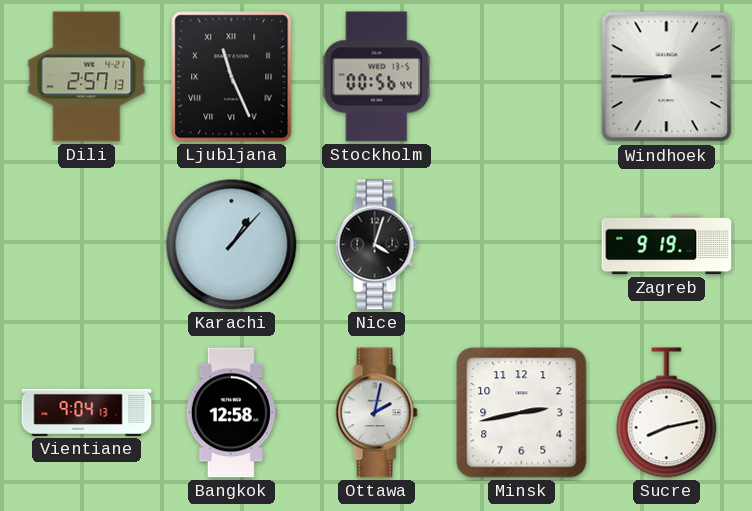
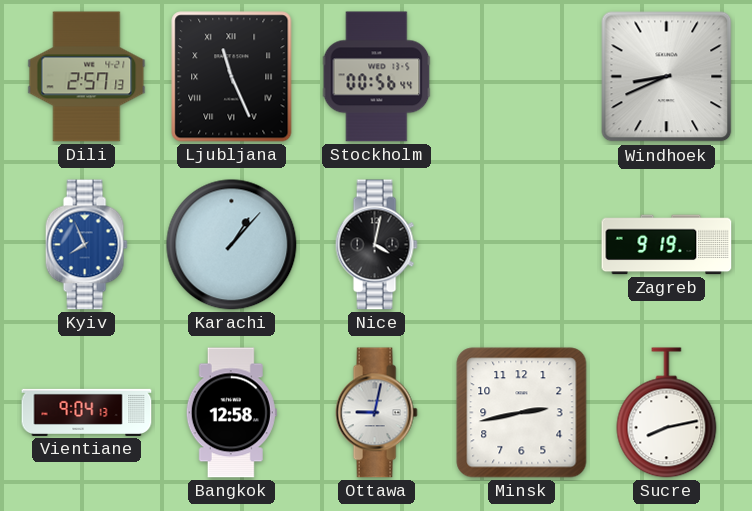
Windhoek: 8:45 -> 8:41 (667, 77)
Kyiv: none -> 7:56 (86, 245)
Nice: 4:03 -> 4:02 (376, 245)
Ottawa: 2:02 -> 9:02 (376, 413)
